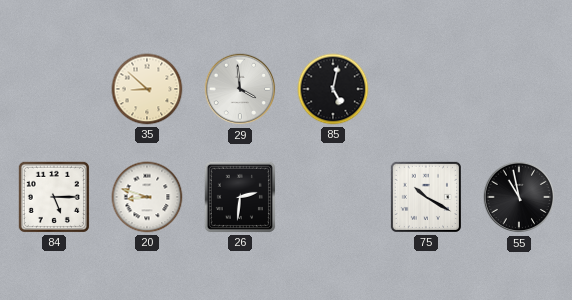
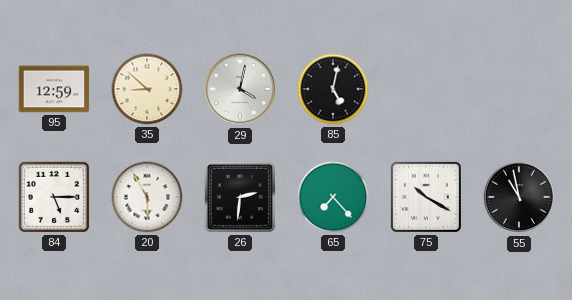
95: none -> 12:59 (54, 89)
29: 3:59 -> 4:02 (240, 89)
20: 8:48 -> 5:55 (147, 197)
65: none -> 7:23 (333, 197)
